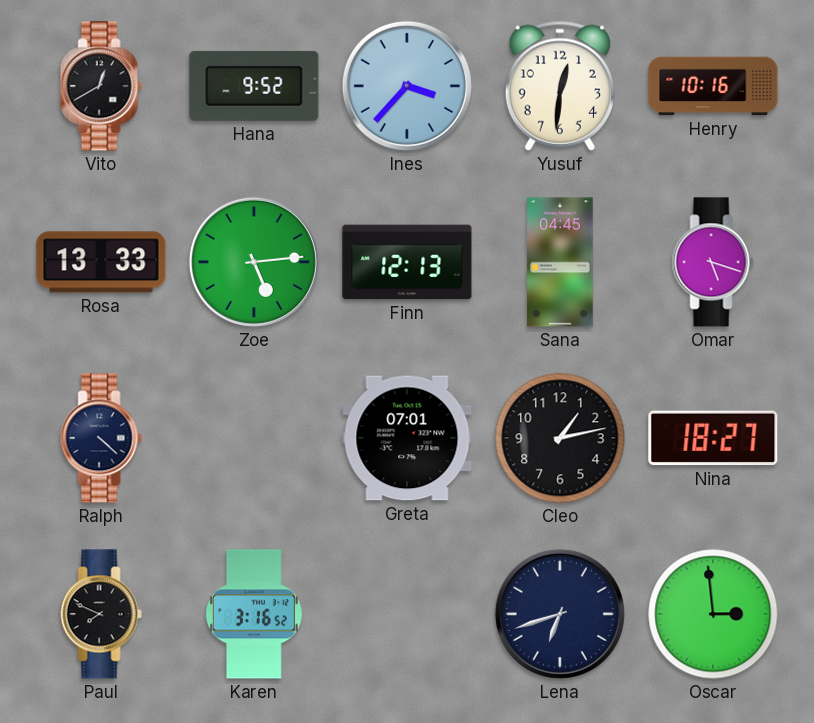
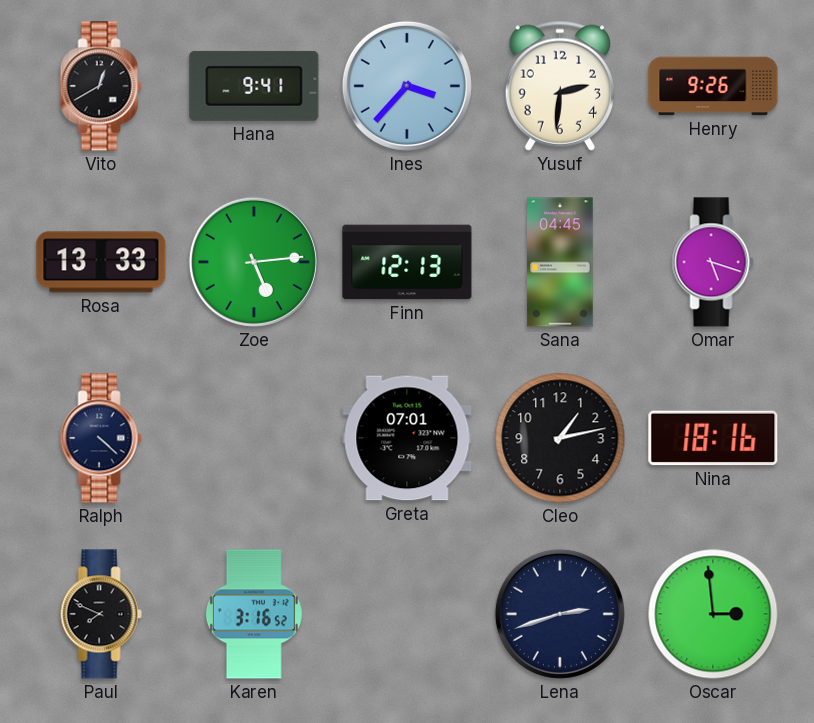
Hana: 9:52 -> 9:41 (254, 86)
Yusuf: 12:31 -> 2:31 (560, 86)
Henry: 10:16 -> 9:26 (713, 86)
Nina: 18:27 -> 18:16 (713, 438)
Lena: 6:42 -> 2:42 (560, 614)
